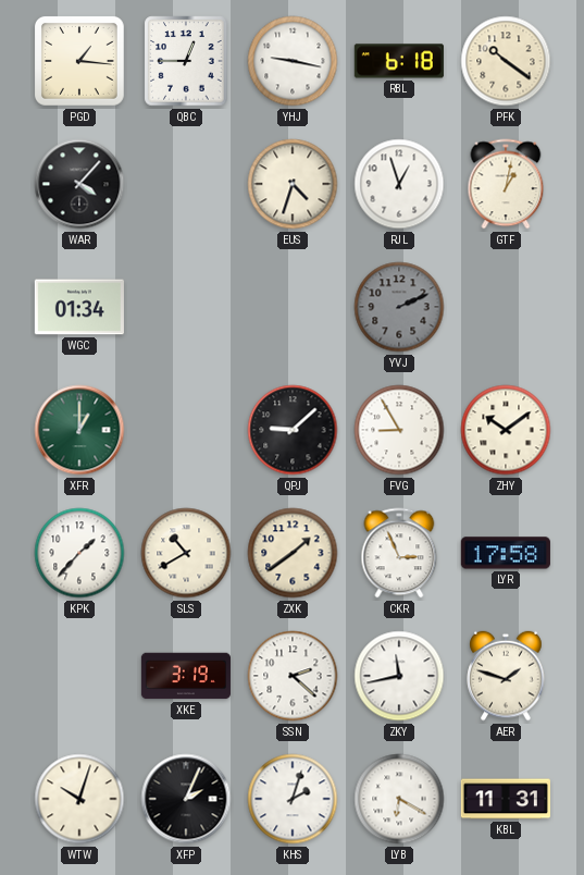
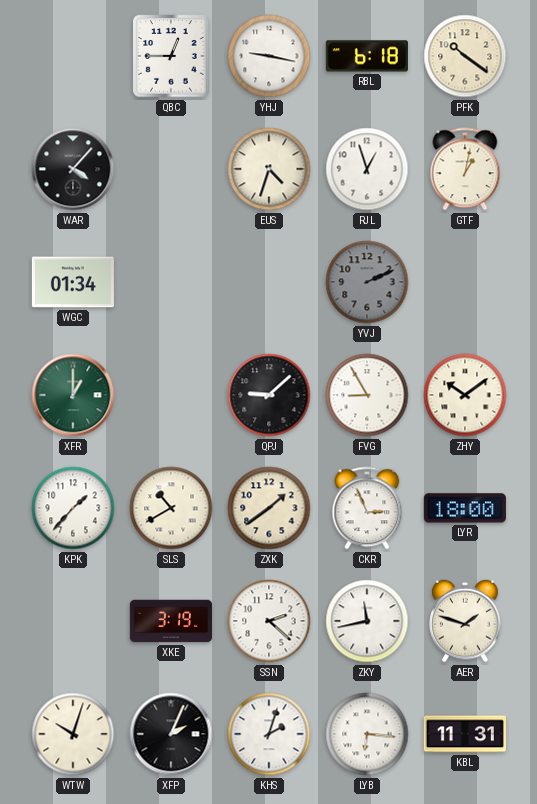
PGD: 1:16 -> none (79, 61)
LYR: 17:58 -> 18:00 (465, 508)
LYB: 6:20 -> 6:16 (367, 734)
